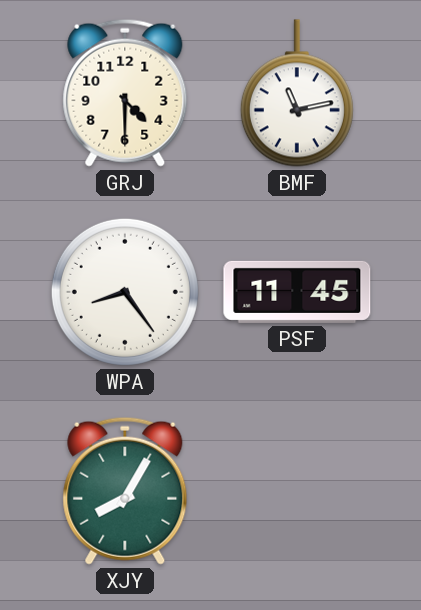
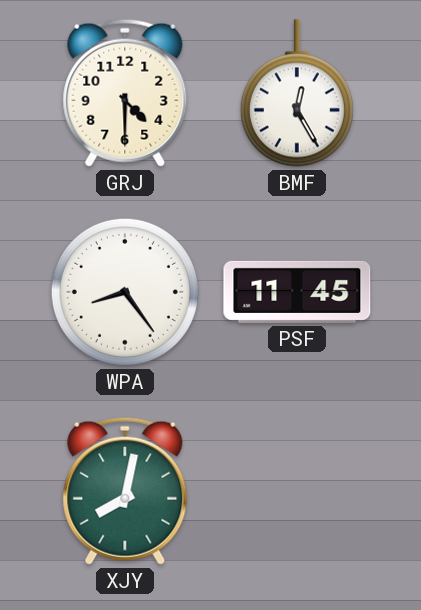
BMF: 11:13 -> 12:25 (297, 93)
XJY: 8:05 -> 8:02 (125, 491)
